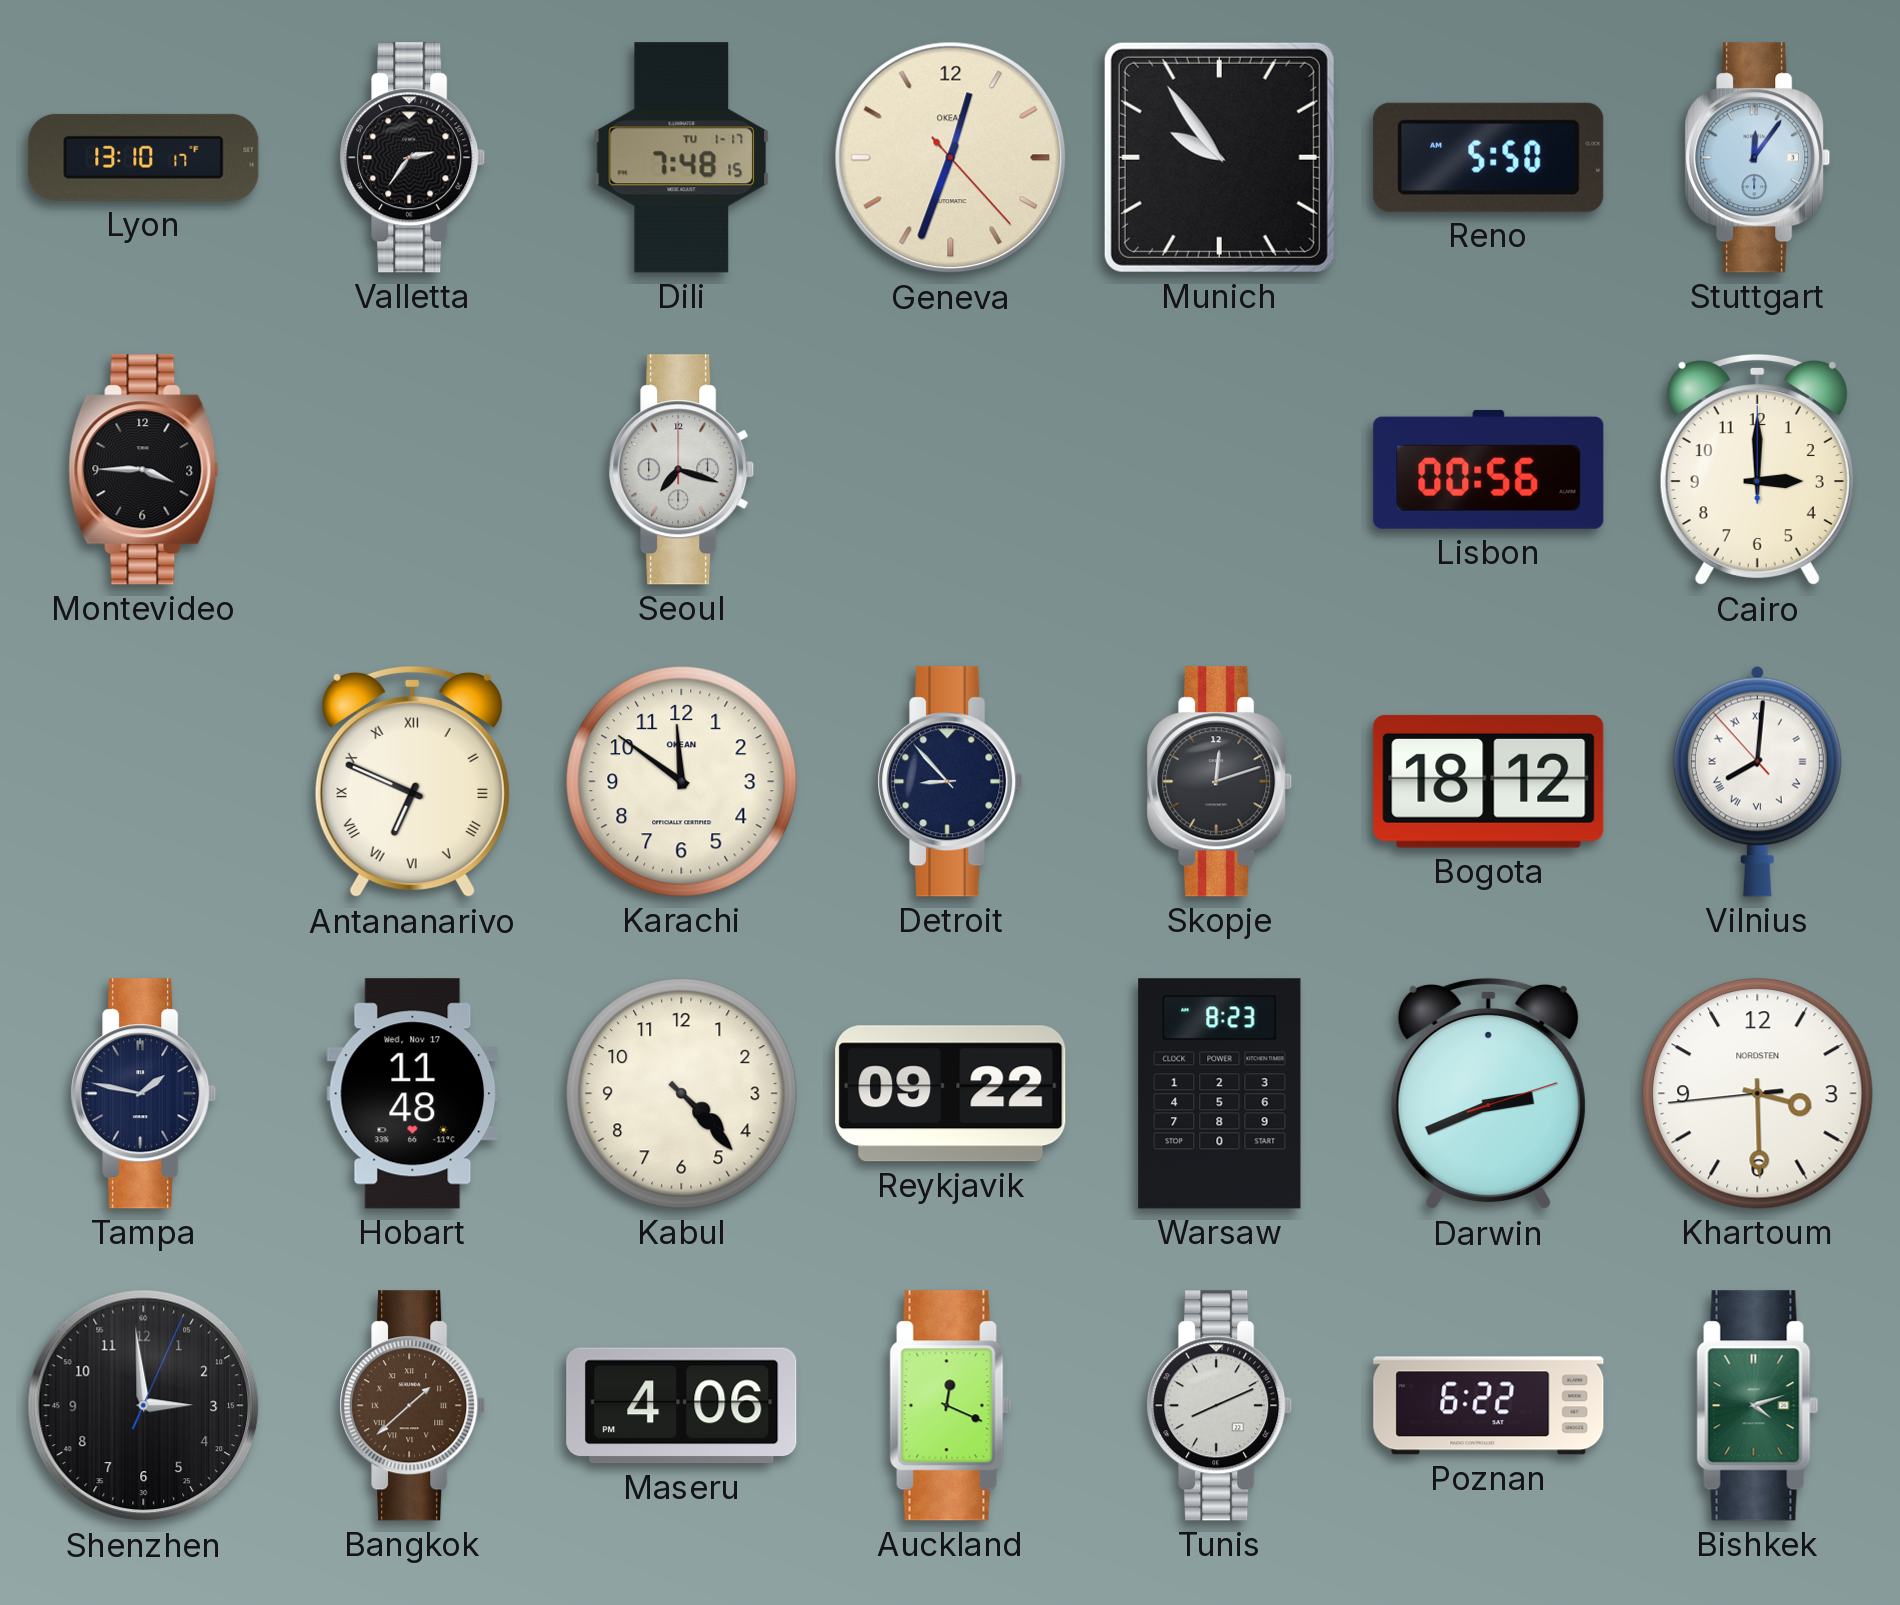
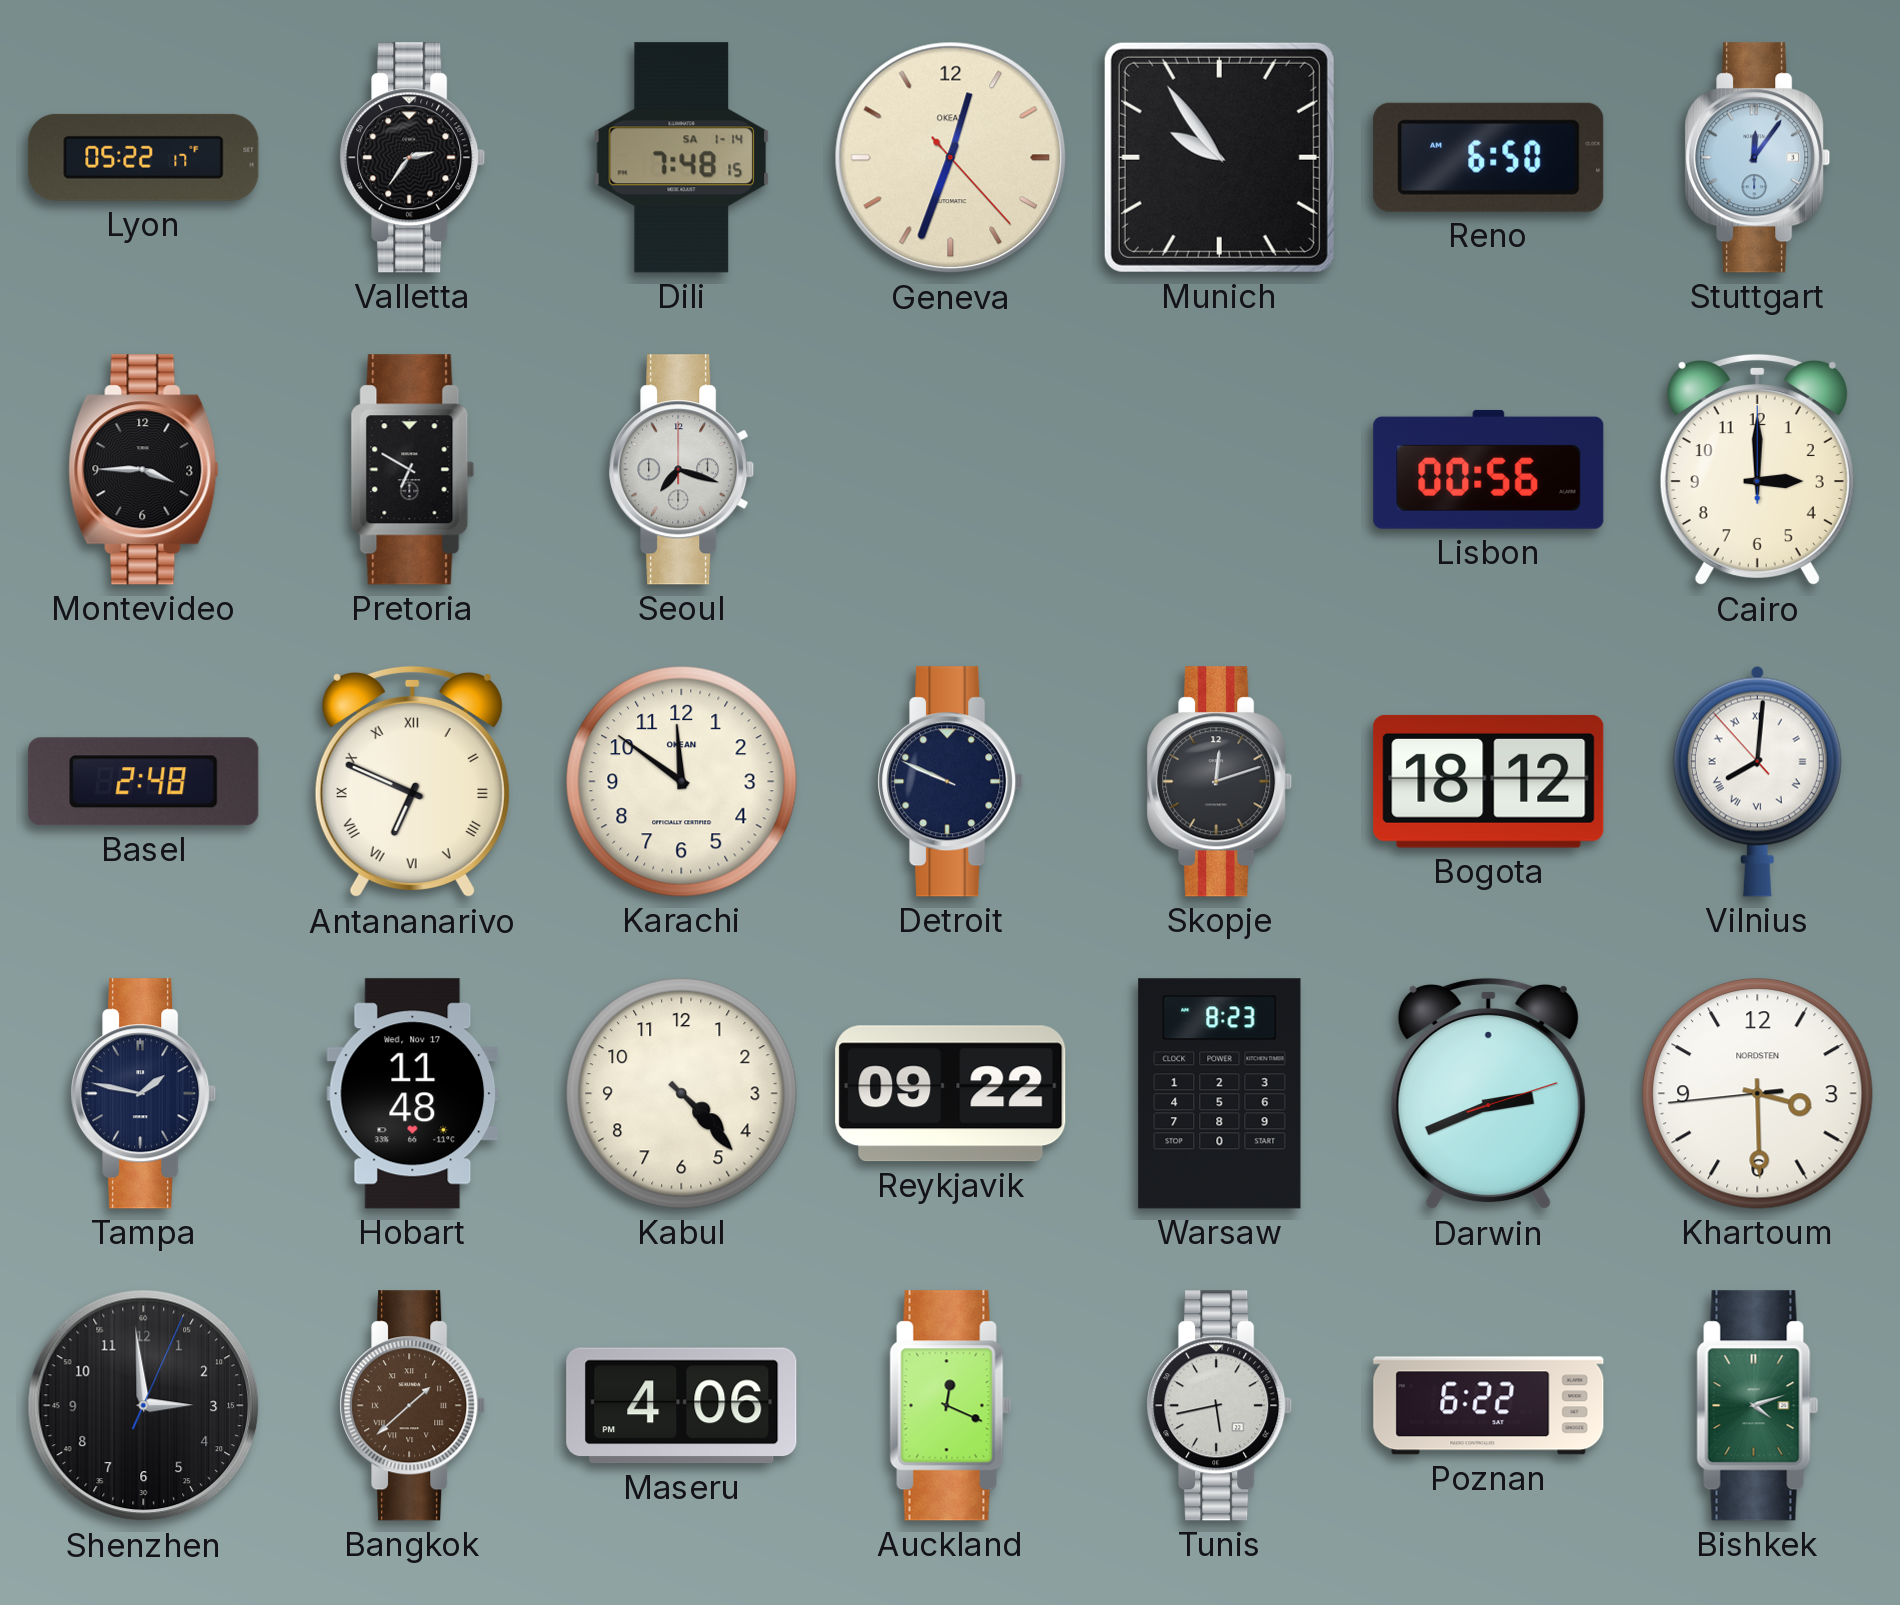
Lyon: 13:10 -> 05:22 (144, 157)
Dili date: TU 1-17 -> SA 1-14 (682, 158)
Reno: 5:50 -> 6:50 (1489, 157)
Pretoria: none -> 6:50 (413, 470)
Basel: none -> 2:48 (144, 782)
Detroit: 8:53 -> 9:49 (951, 782)
Tunis: 8:11 -> 5:43 (1220, 1406)
